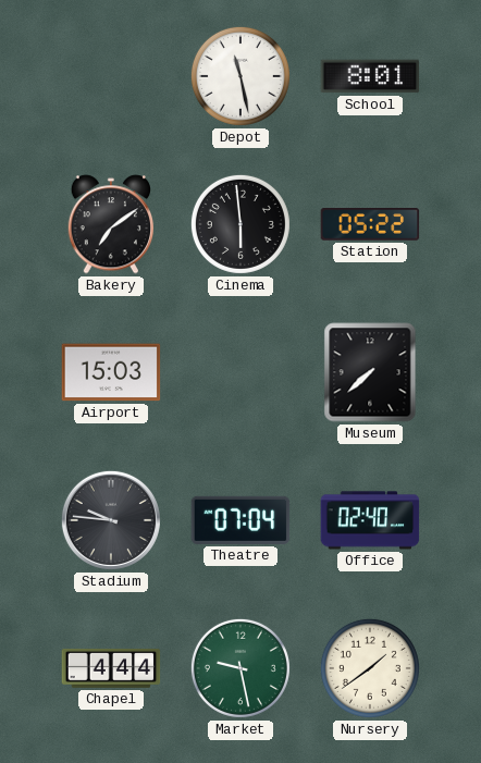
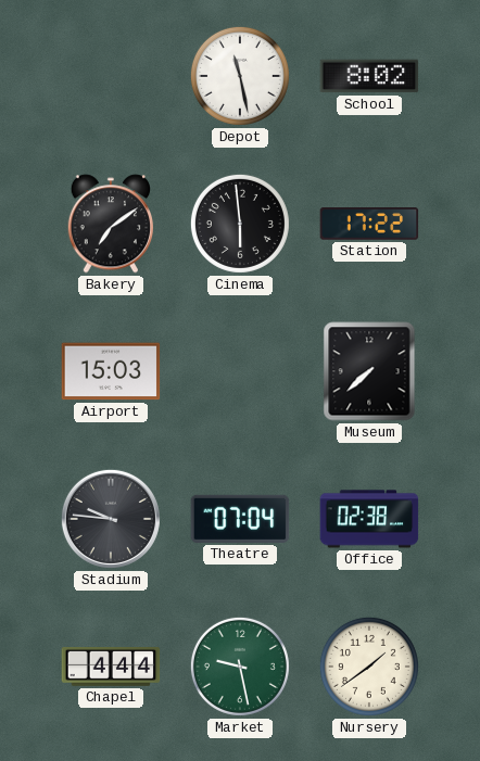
School: 8:01 -> 8:02 (369, 76)
Station: 05:22 -> 17:22 (369, 224)
Office: 02:40 -> 02:38 (369, 519)
